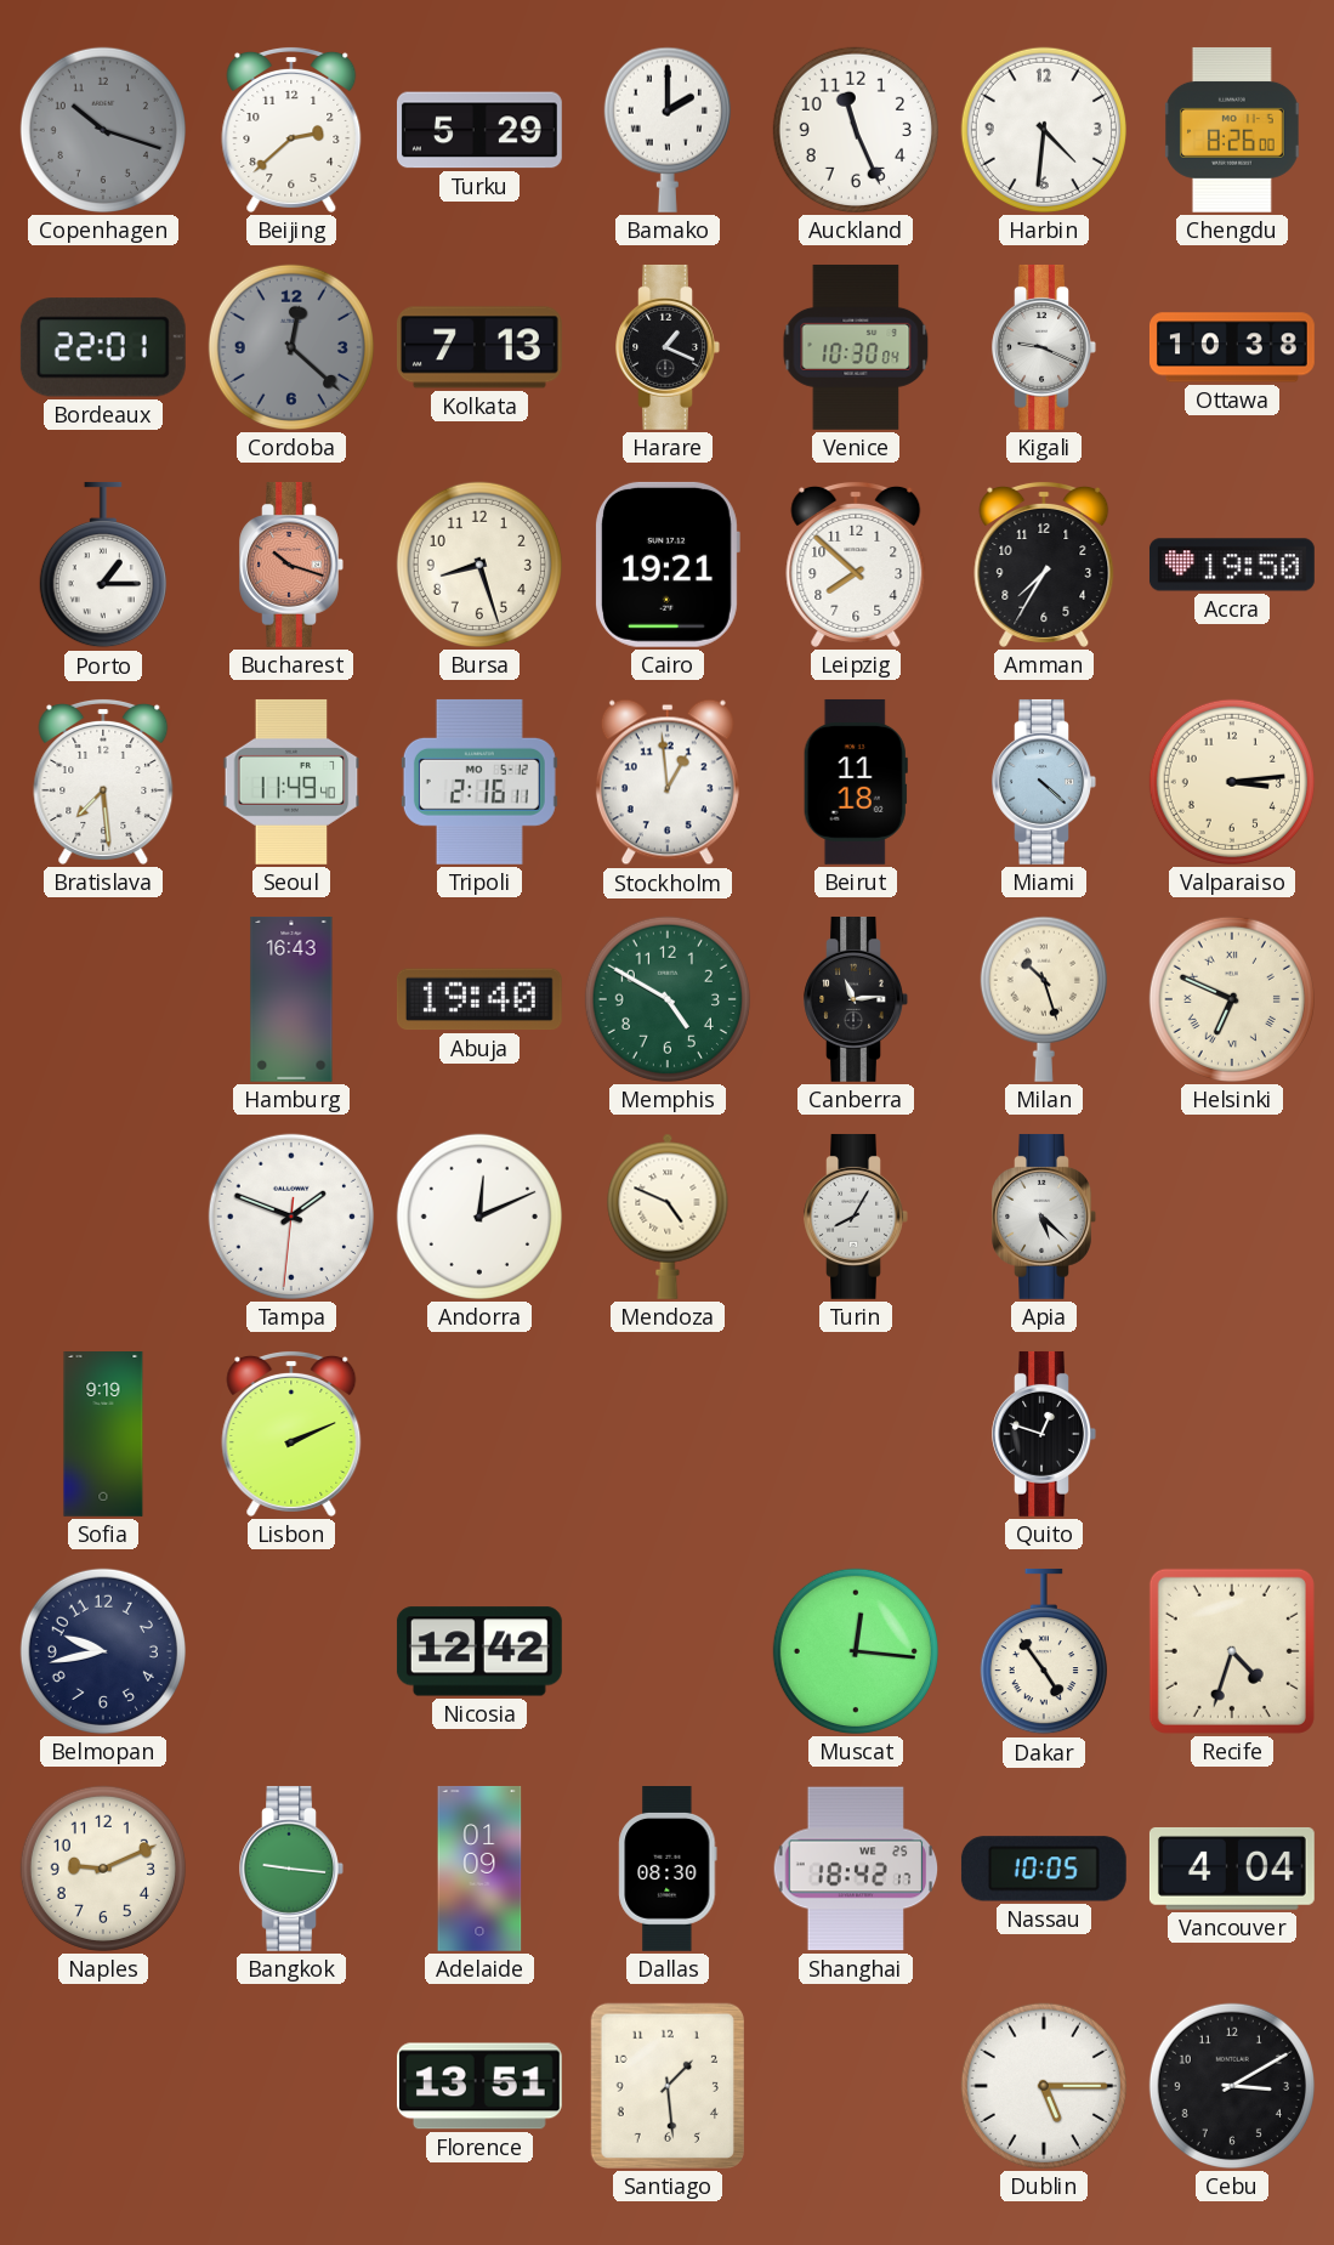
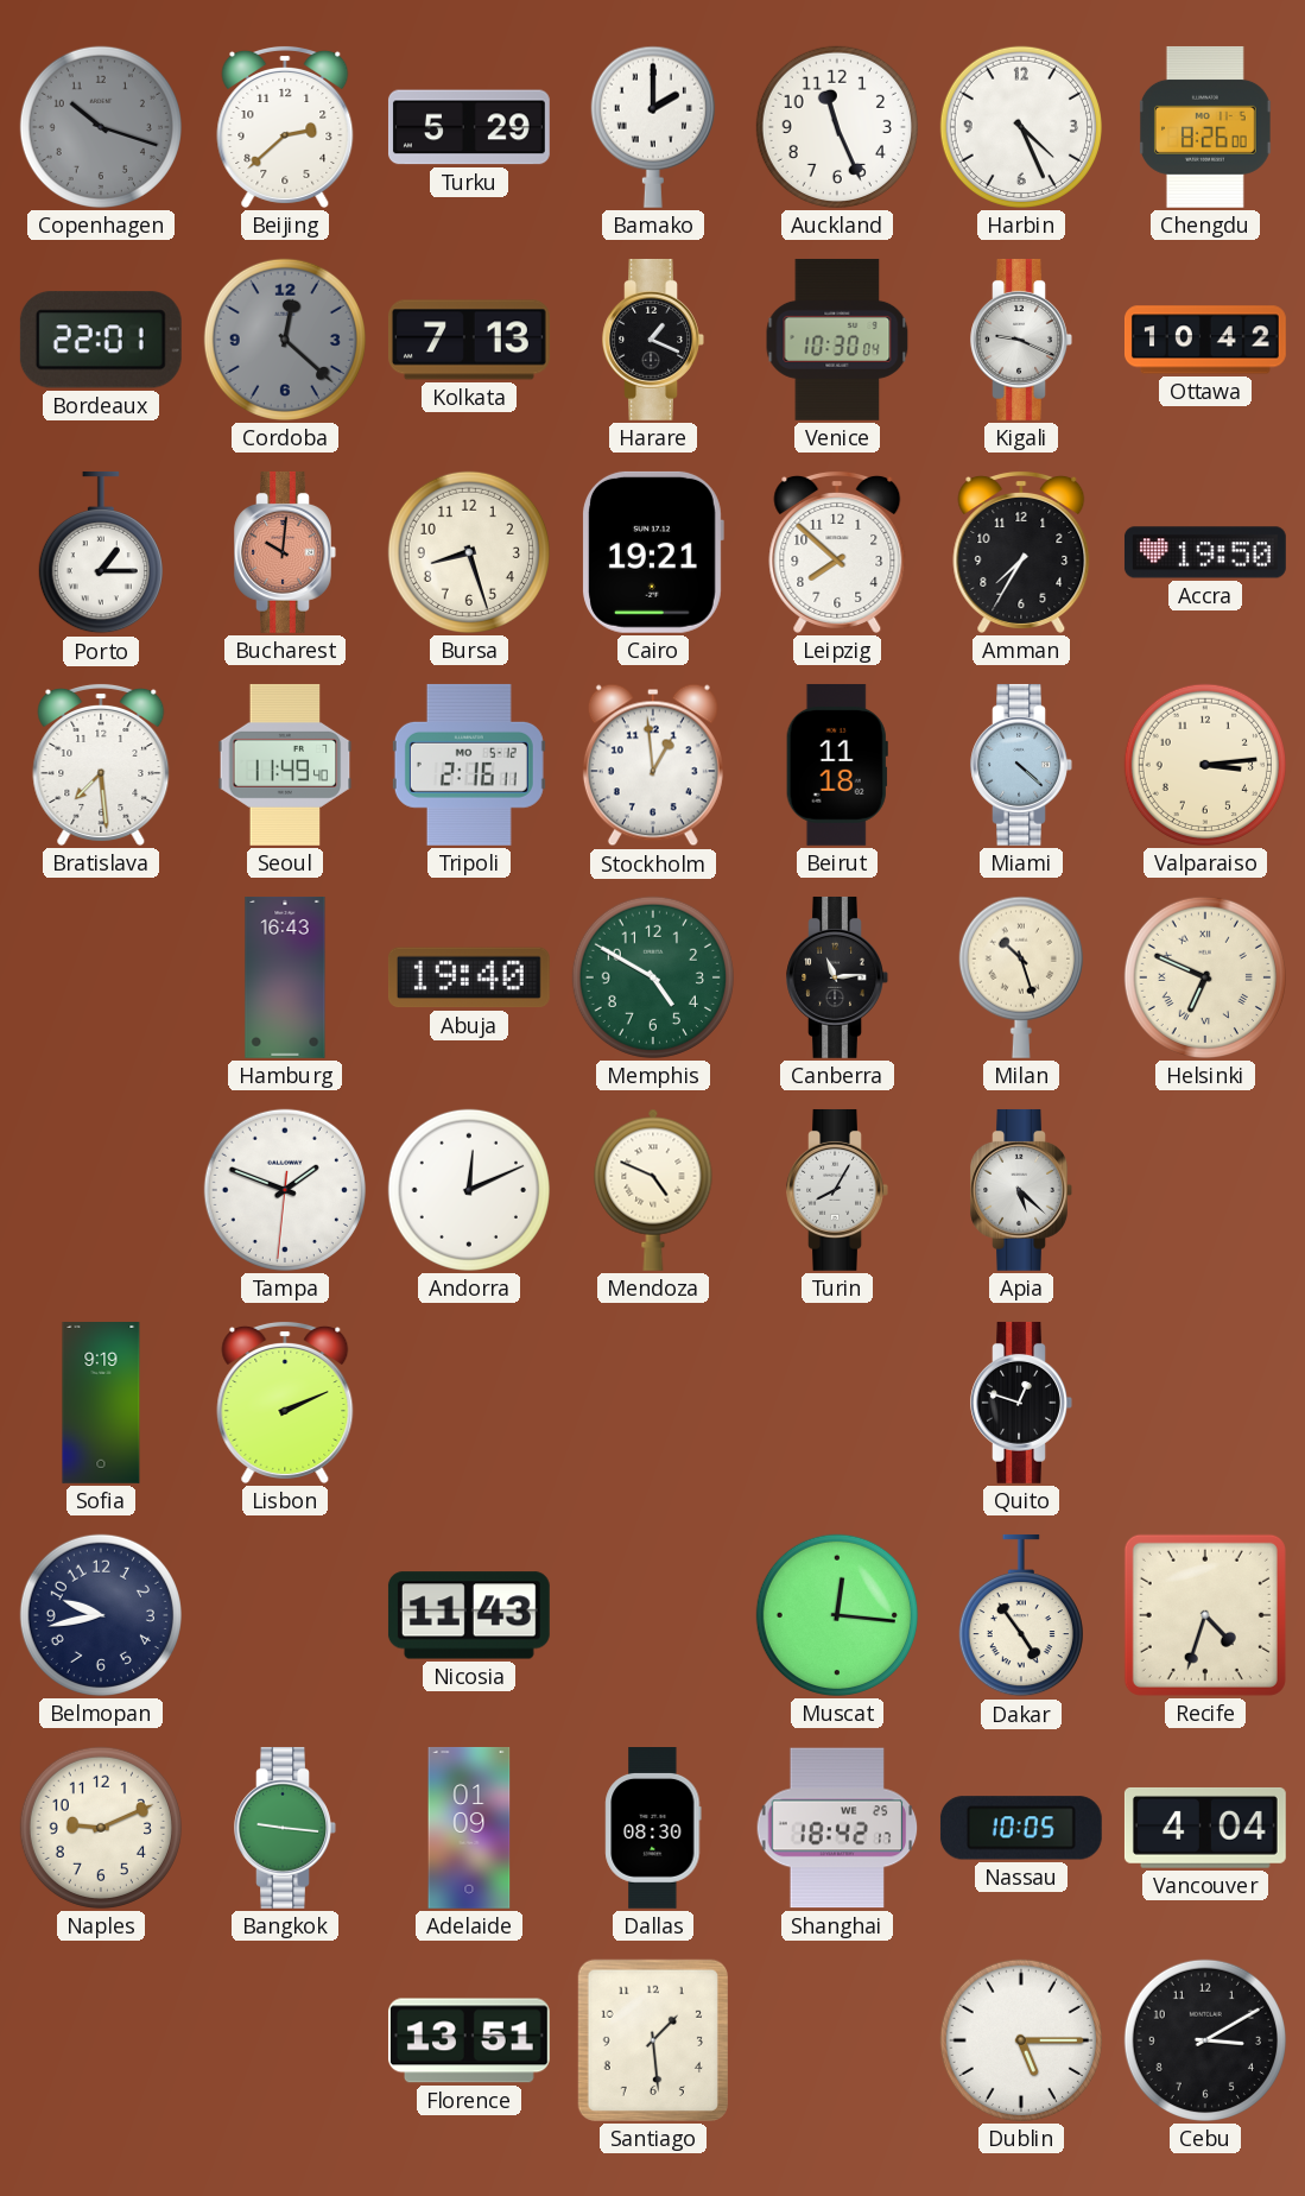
Harbin: 4:31 -> 4:26 (1021, 127)
Ottawa: 10:38 -> 10:42 (1205, 340)
Bucharest: 10:18 -> 10:01 (285, 552)
Nicosia: 12:42 -> 11:43 (469, 1615)
